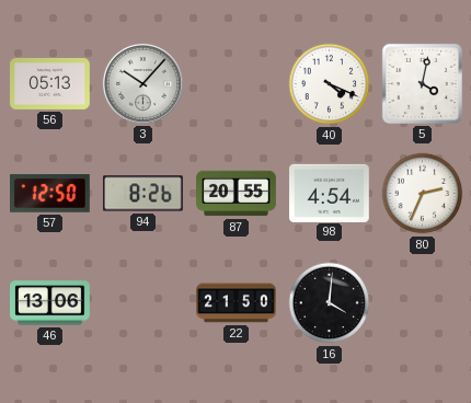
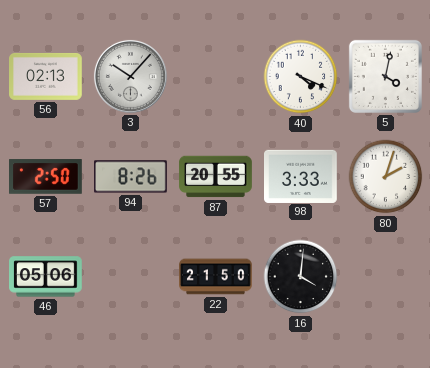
56: 05:13 -> 02:13 (46, 76)
57: 12:50 -> 2:50 (46, 177)
98: 4:54 -> 3:33 (301, 176)
80: 2:34 -> 2:03 (386, 177)
46: 13:06 -> 05:06 (46, 277)
